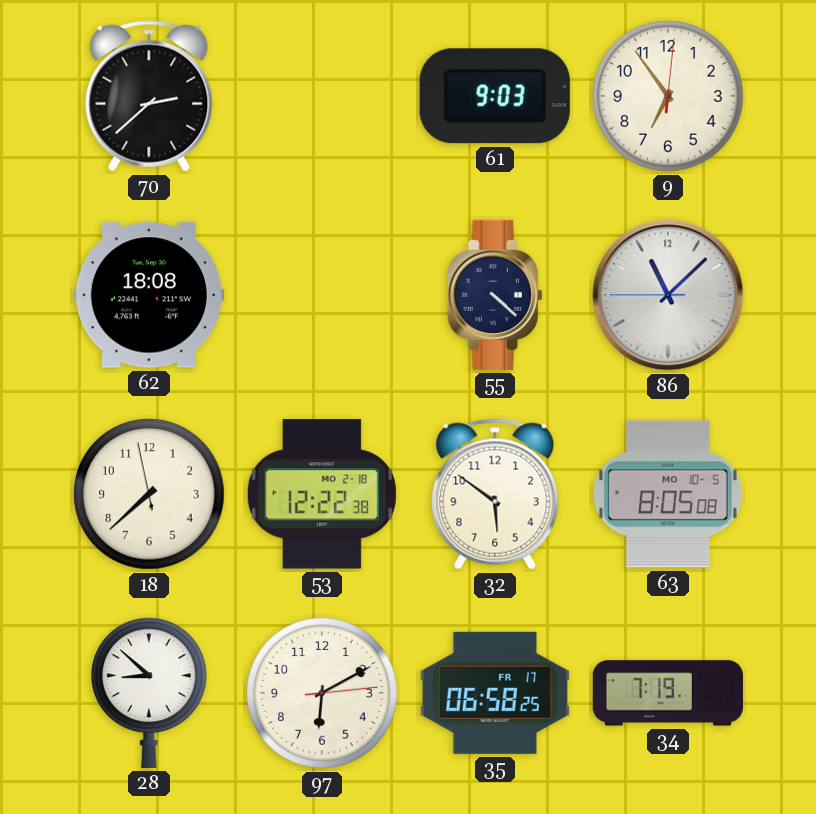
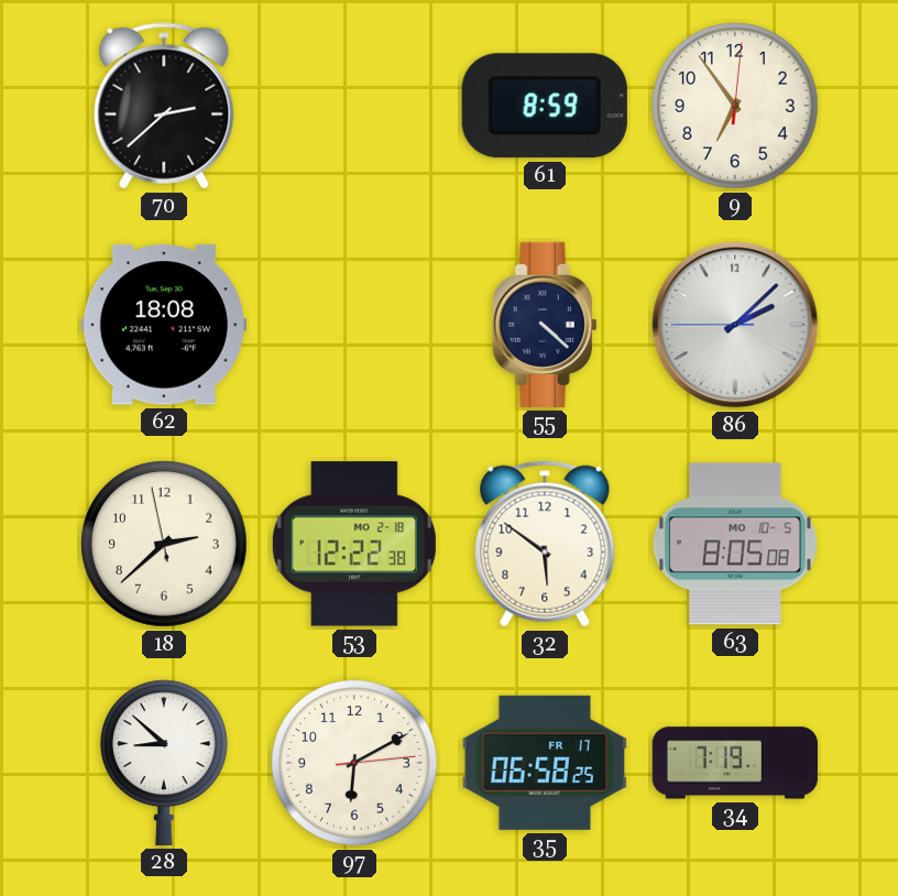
61: 9:03 -> 8:59 (545, 106)
86: 11:07 -> 2:07 (735, 325)
18: 7:37 -> 2:37 (164, 544)
